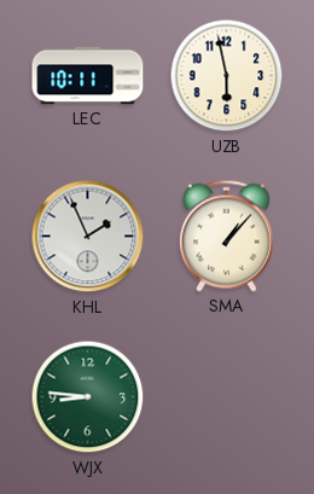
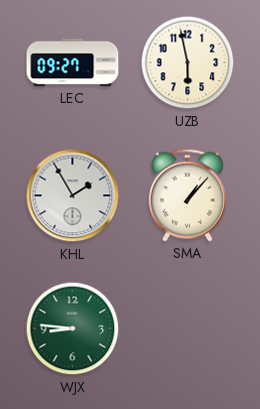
LEC: 10:11 -> 09:27 (73, 63)
KHL: 1:56 -> 1:55 (73, 196)
